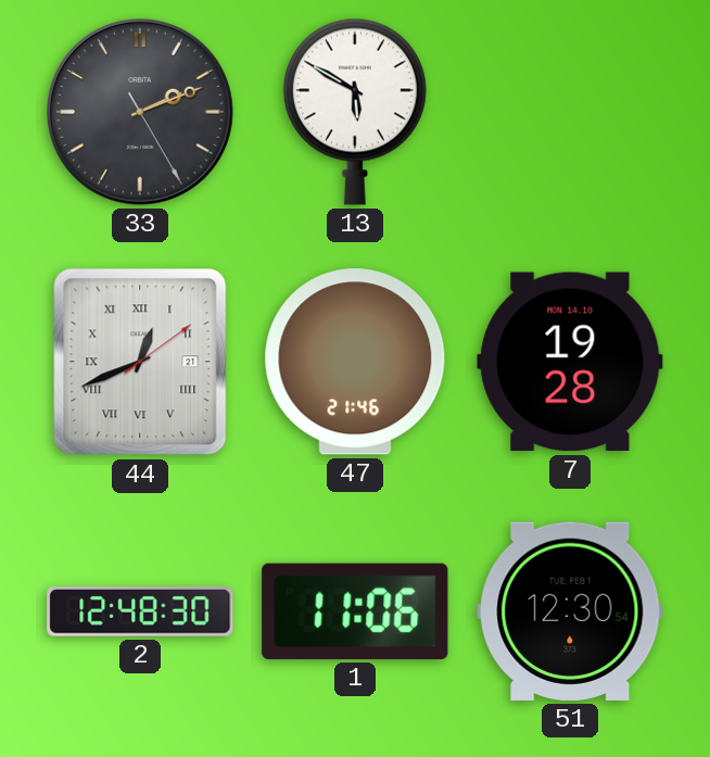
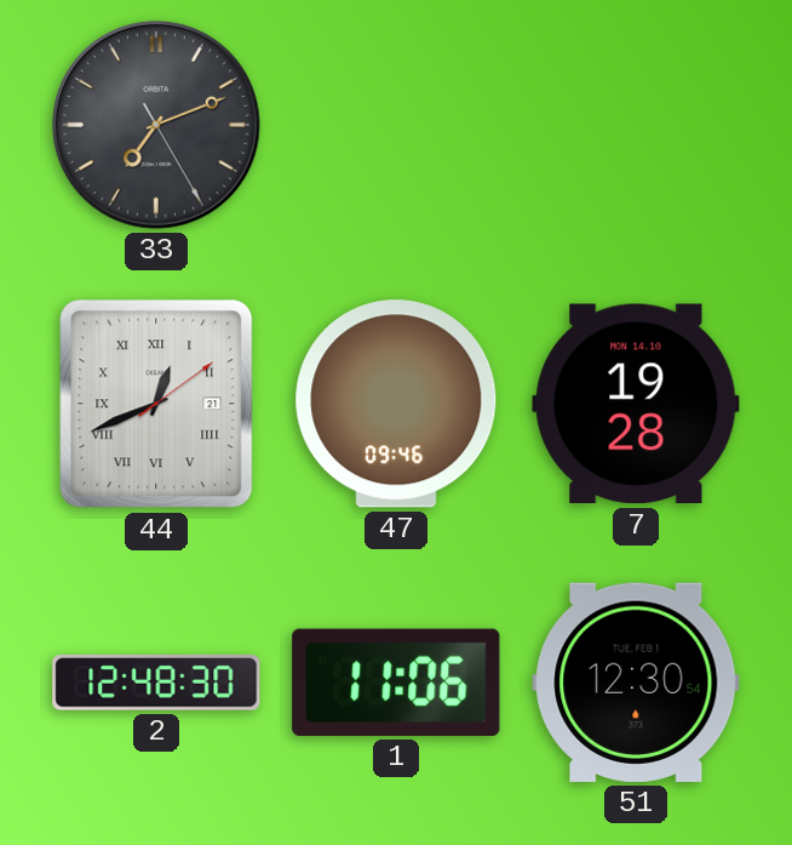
33: 2:11 -> 7:11 (156, 125)
13: 5:50 -> none (355, 112)
47: 21:46 -> 09:46 (396, 404)
